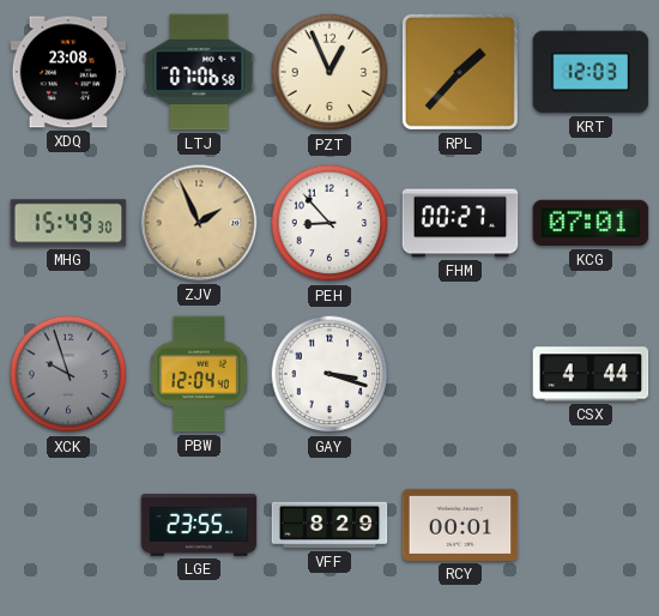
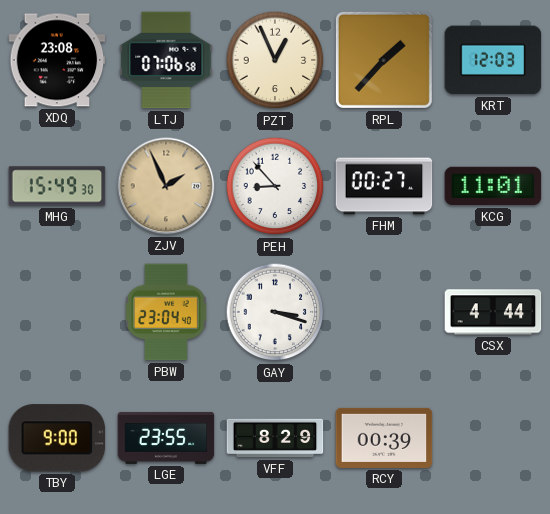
KCG: 07:01 -> 11:01 (493, 186)
XCK: 9:57 -> none (68, 374)
PBW: 12:04 -> 23:04 (166, 312)
TBY: none -> 9:00 (57, 438)
RCY: 00:01 -> 00:39 (384, 438)
